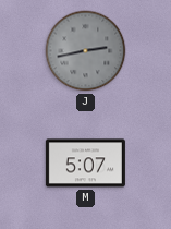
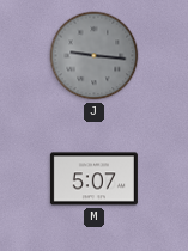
J: 2:43 -> 9:16 (95, 56)
